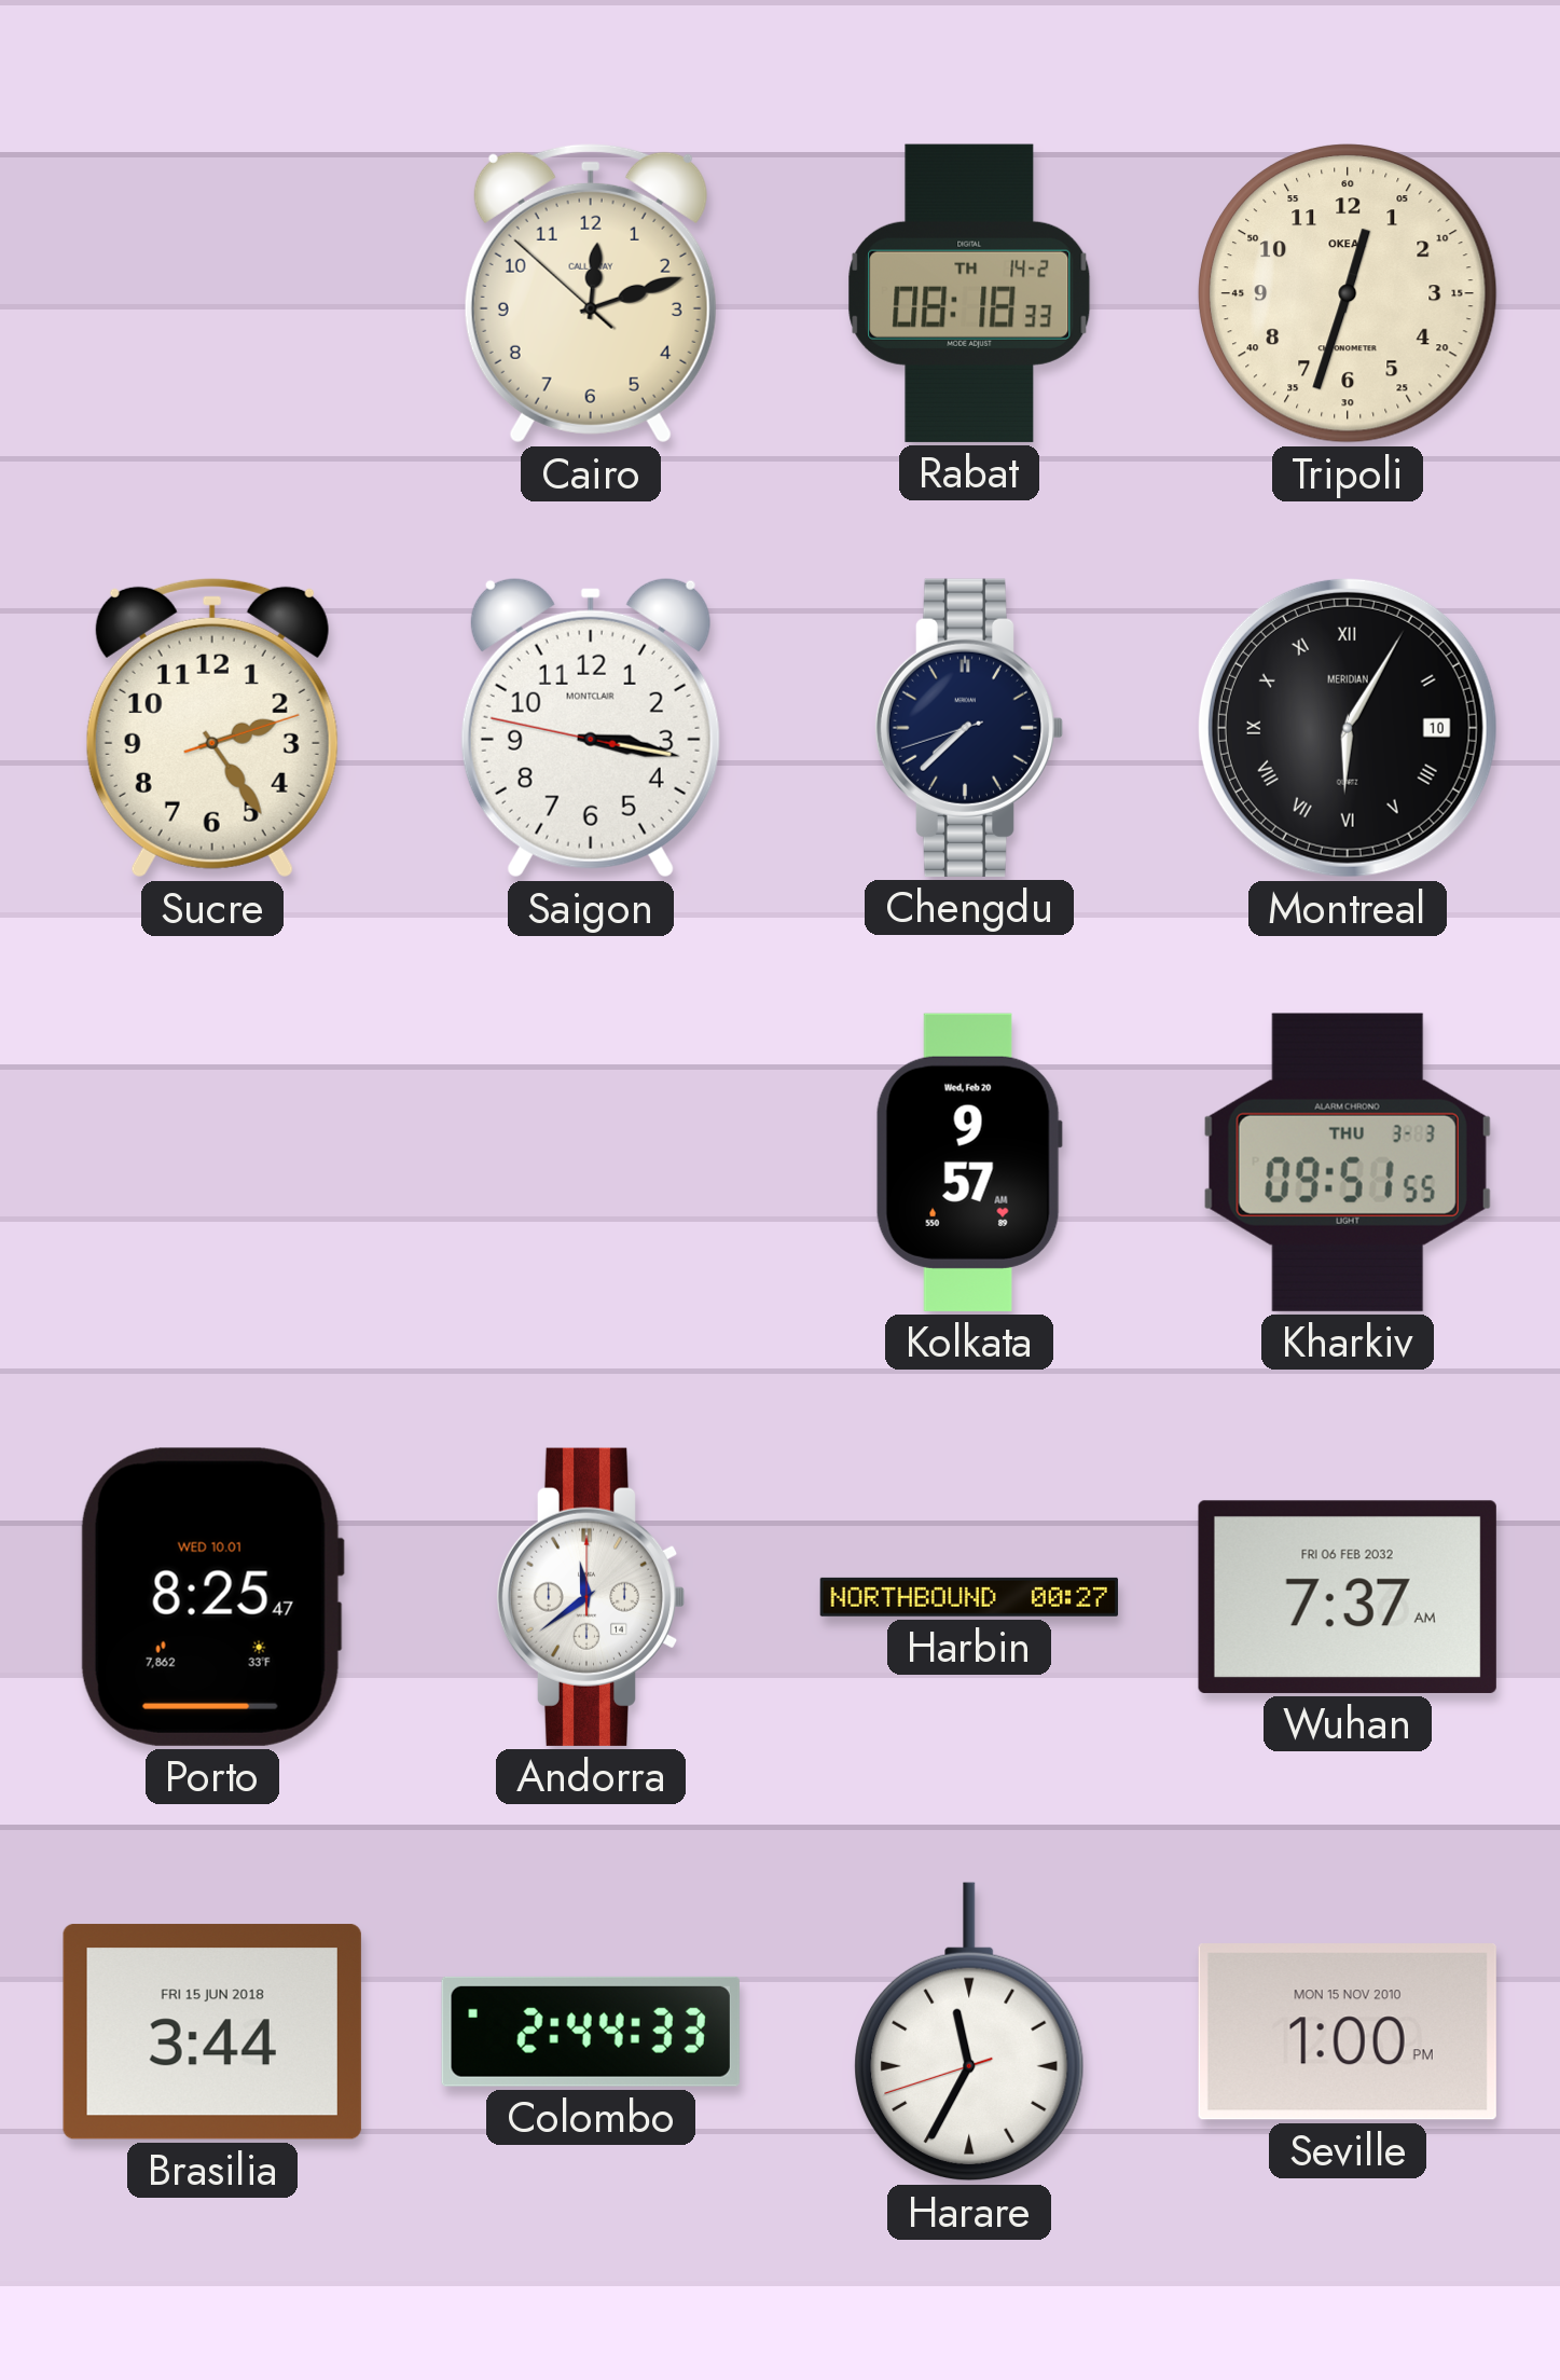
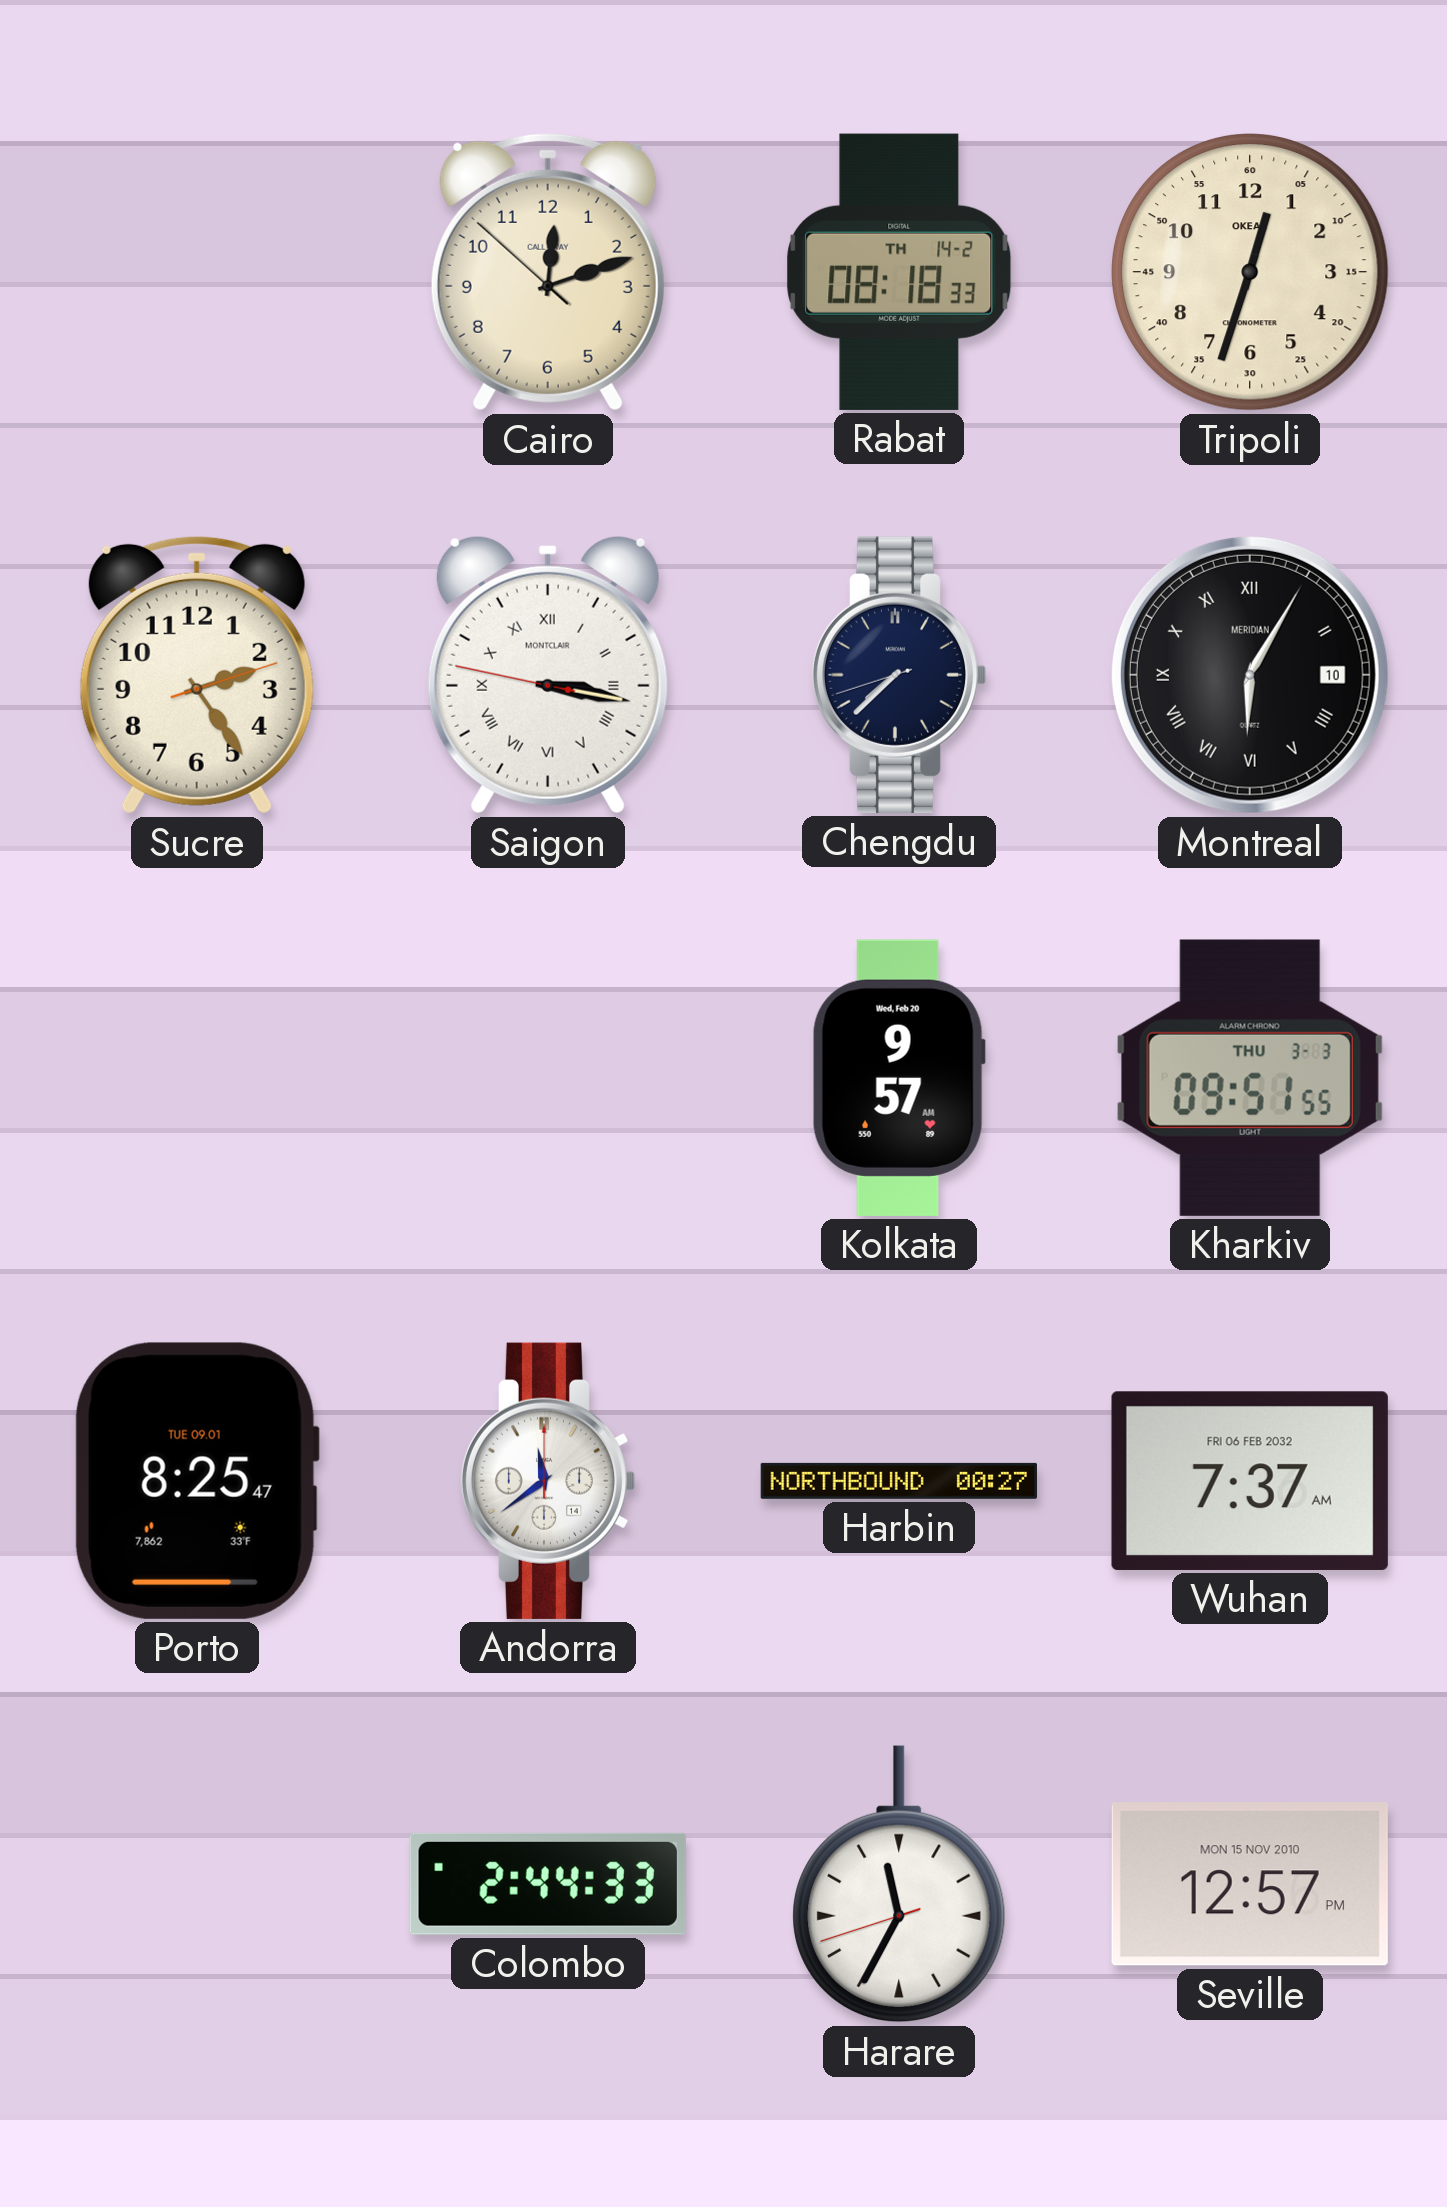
Saigon numerals: Arabic -> Roman (548, 675)
Porto date: WED 10.01 -> TUE 09.01 (197, 1481)
Brasilia: 3:44 -> none (212, 2033)
Seville: 1:00 -> 12:57 (1250, 1884)
